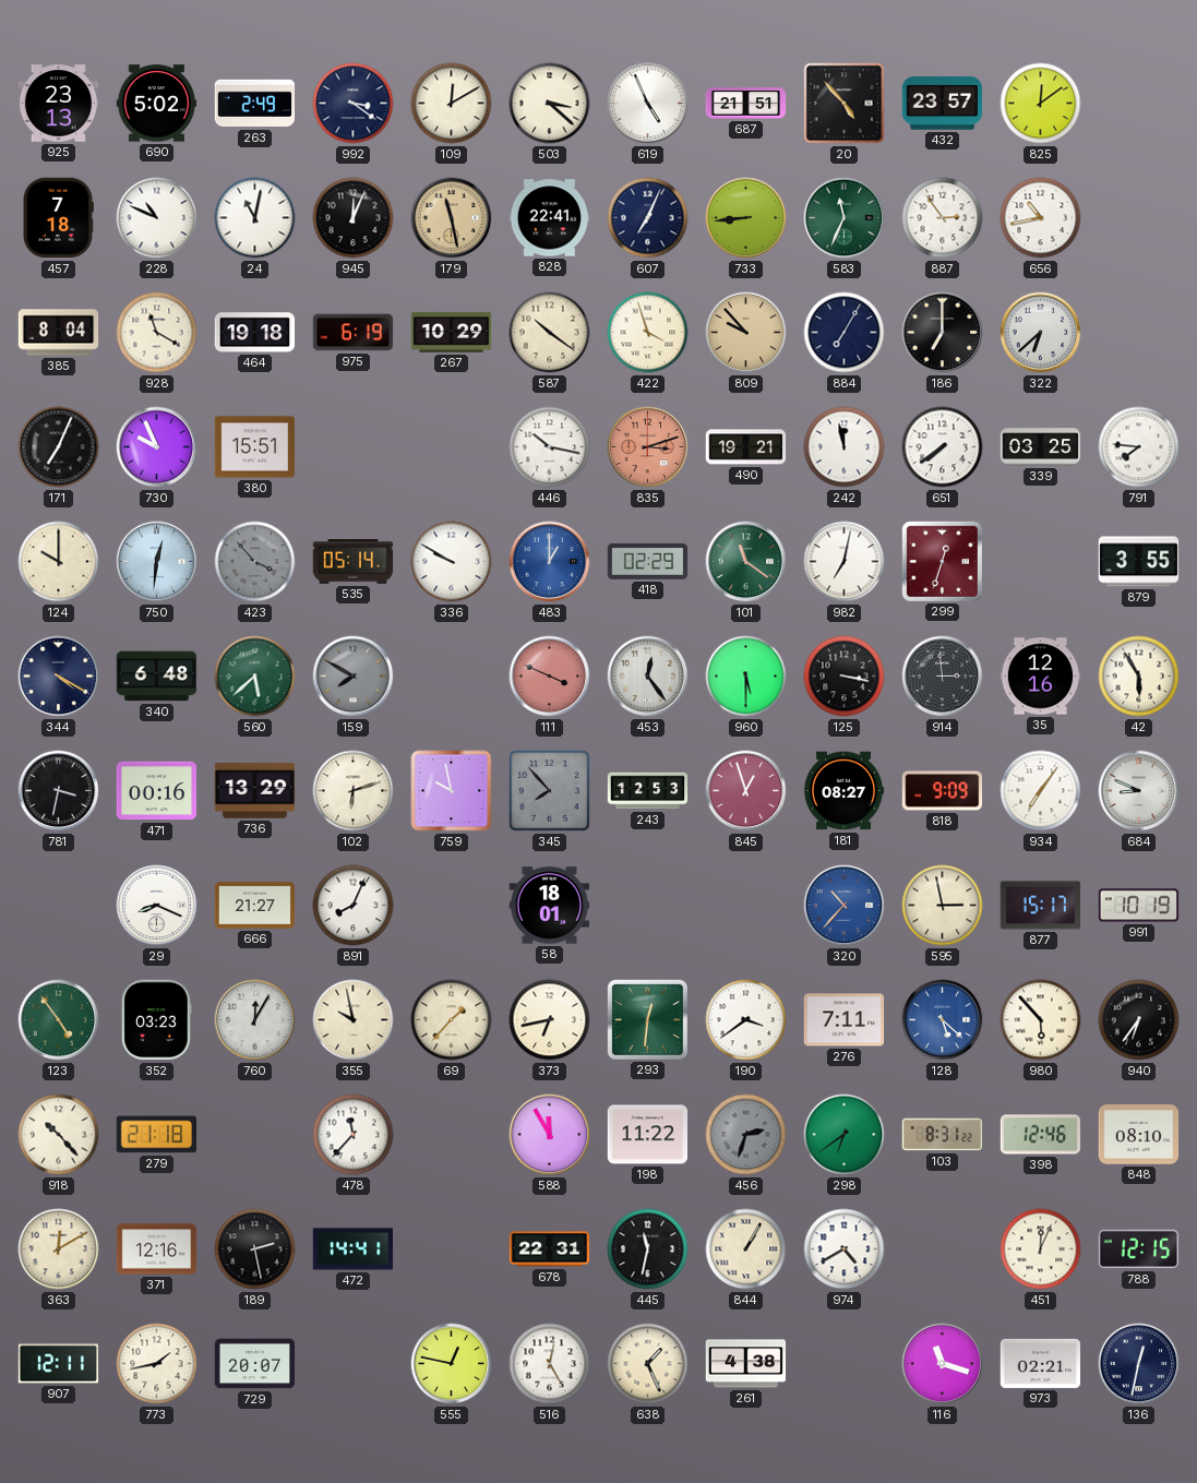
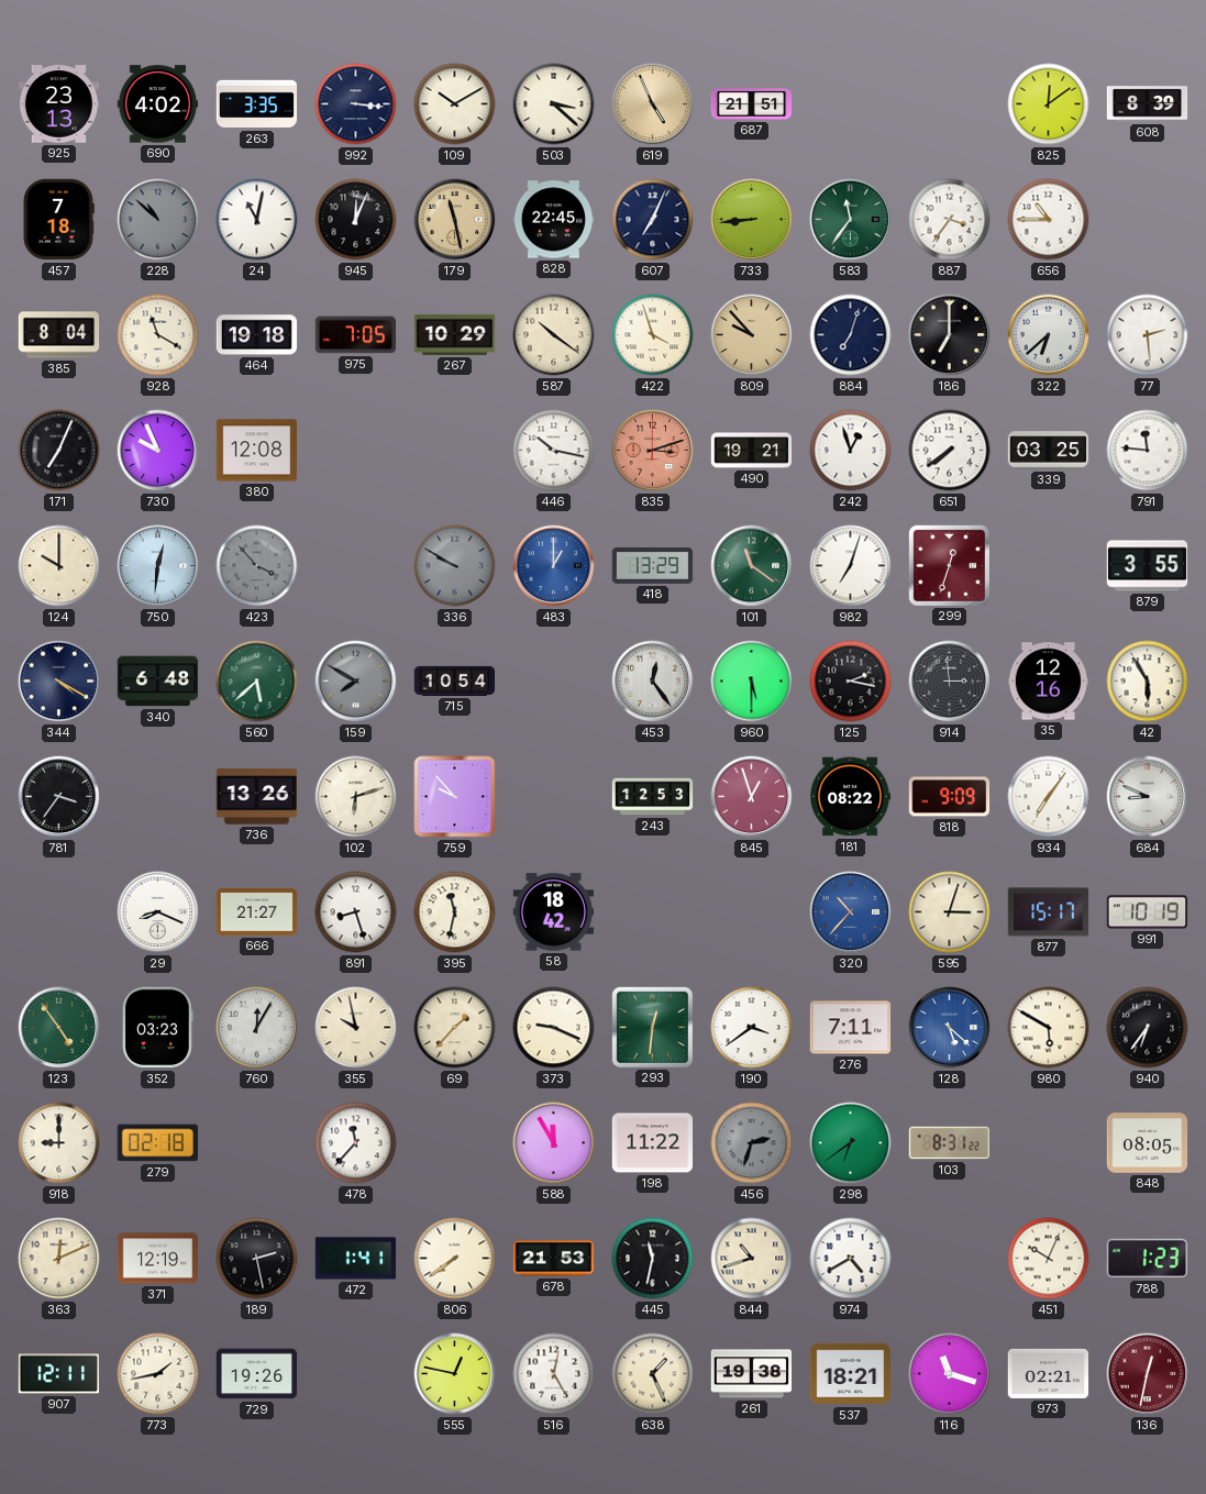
690: 5:02 -> 4:02 (158, 104)
263: 2:49 -> 3:35 (257, 104)
992: 3:21 -> 3:16 (356, 104)
109: 12:10 -> 10:10 (455, 104)
619 dial: white -> champagne (653, 104)
20: 4:53 -> none (845, 104)
432: 23:57 -> none (943, 104)
608: none -> 8:39 (1148, 104)
228: 10:49 -> 10:52 (158, 220)
228 dial: white -> grey (158, 220)
828: 22:41 -> 22:45 (554, 220)
583: 11:34 -> 11:36 (851, 220)
887: 2:54 -> 3:36 (950, 220)
656: 10:43 -> 10:45 (1049, 220)
975: 6:19 -> 7:05 (356, 335)
884: 7:05 -> 7:03 (851, 335)
77: none -> 2:29 (1148, 335)
380: 15:51 -> 12:08 (257, 451)
242: 11:58 -> 12:57 (851, 451)
791: 7:46 -> 11:46 (1148, 451)
535: 05:14 -> none (354, 562)
336 dial: white -> grey (455, 566)
418: 02:29 -> 13:29 (653, 566)
982: 7:02 -> 7:03 (851, 566)
715: none -> 10:54 (455, 680)
111: 3:49 -> none (550, 677)
125: 3:17 -> 2:17 (851, 682)
781: 3:32 -> 3:36 (59, 797)
471: 00:16 -> none (157, 791)
736: 13:29 -> 13:26 (257, 797)
759: 9:58 -> 9:53 (455, 797)
345: 7:53 -> none (550, 791)
181: 08:27 -> 08:22 (850, 797)
891: 8:04 -> 8:27 (356, 912)
395: none -> 11:32 (455, 912)
58: 18:01 -> 18:42 (554, 912)
595: 2:58 -> 3:03 (950, 912)
373: 6:43 -> 9:19 (554, 1028)
980: 5:53 -> 5:50 (1049, 1028)
918: 10:23 -> 9:00 (59, 1143)
279: 21:18 -> 02:18 (157, 1143)
398: 12:46 -> none (1041, 1135)
848: 08:10 -> 08:05 (1148, 1143)
363: 12:10 -> 12:11 (59, 1259)
371: 12:16 -> 12:19 (158, 1259)
472: 14:41 -> 1:41 (356, 1259)
806: none -> 7:39 (455, 1259)
678: 22:31 -> 21:53 (554, 1259)
844: 1:05 -> 10:42 (752, 1259)
451: 12:04 -> 10:04 (1049, 1259)
788: 12:15 -> 1:23 (1148, 1259)
729: 20:07 -> 19:26 (257, 1374)
261: 4:38 -> 19:38 (752, 1374)
537: none -> 18:21 (851, 1374)
136 dial: navy -> burgundy (1148, 1374)
